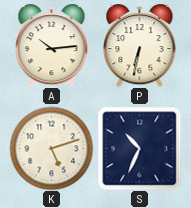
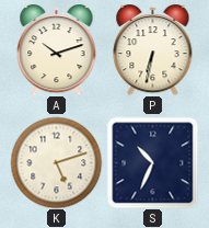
A: 10:14 -> 10:12 (57, 50)
